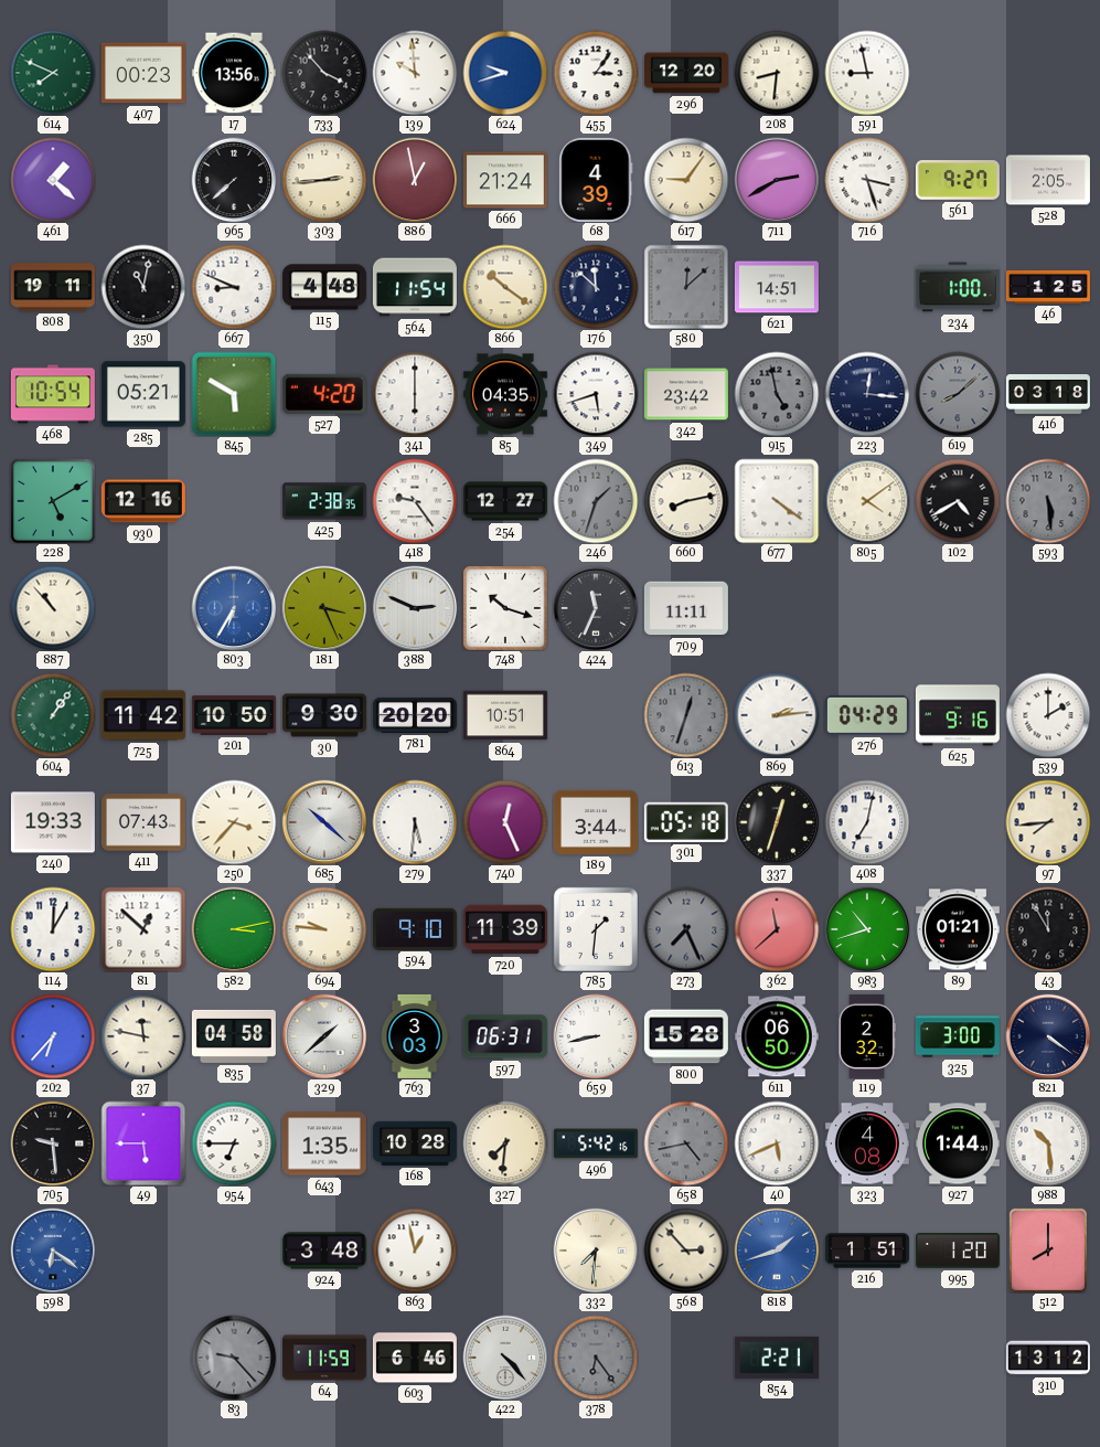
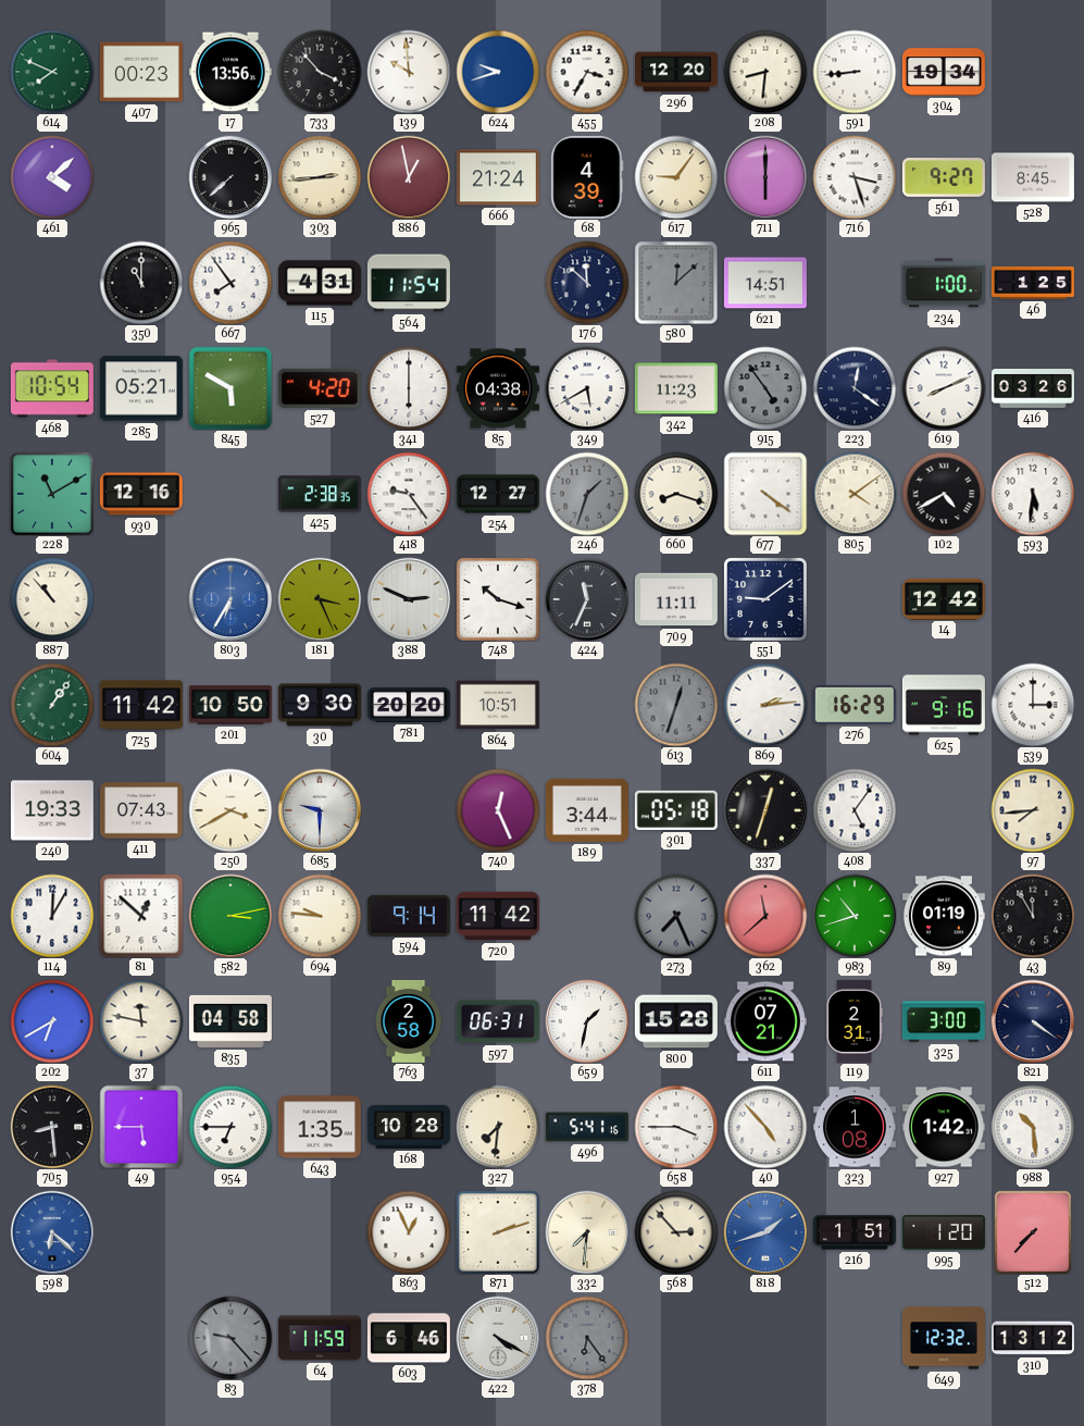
455: 3:06 -> 3:35 (587, 72)
591: 8:58 -> 8:44 (855, 72)
304: none -> 19:34 (944, 72)
461: 1:22 -> 4:08 (52, 177)
711: 2:40 -> 6:00 (765, 177)
528: 2:05 -> 8:45 (1033, 177)
808: 19:11 -> none (53, 287)
350: 11:02 -> 11:00 (141, 283)
667: 8:49 -> 7:54 (230, 283)
115: 4:48 -> 4:31 (320, 283)
866: 10:21 -> none (505, 287)
85: 04:35 -> 04:38 (498, 388)
349: 5:42 -> 5:40 (587, 388)
342: 23:42 -> 11:23 (676, 388)
915: 4:58 -> 4:54 (765, 388)
223: 12:16 -> 12:21 (855, 388)
619: 8:08 -> 8:11 (944, 388)
619 dial: grey -> white (944, 388)
416: 03:18 -> 03:26 (1033, 389)
228: 5:10 -> 11:10 (52, 494)
660: 8:13 -> 8:18 (676, 494)
593: 5:29 -> 5:31 (1033, 494)
593 dial: grey -> white (1033, 494)
551: none -> 9:09 (765, 599)
14: none -> 12:42 (944, 598)
276: 04:29 -> 16:29 (855, 705)
539: 2:00 -> 3:00 (1033, 705)
250: 3:37 -> 3:40 (230, 810)
685: 10:22 -> 9:30 (320, 810)
279: 5:31 -> none (415, 822)
408: 7:02 -> 5:06 (855, 810)
594: 9:10 -> 9:14 (409, 915)
720: 11:39 -> 11:42 (498, 916)
785: 1:31 -> none (595, 928)
89: 01:21 -> 01:19 (944, 916)
202: 6:37 -> 6:40 (52, 1021)
329: 1:38 -> none (324, 1036)
763: 3:03 -> 2:58 (409, 1021)
659: 8:43 -> 1:32 (587, 1021)
611: 06:50 -> 07:21 (765, 1021)
119: 2:32 -> 2:31 (855, 1021)
705: 9:29 -> 8:29 (52, 1127)
496: 5:42 -> 5:41 (587, 1127)
658: 4:43 -> 3:45 (676, 1127)
658 dial: grey -> white (676, 1127)
40: 5:41 -> 4:53 (765, 1127)
323: 4:08 -> 1:08 (855, 1127)
927: 1:44 -> 1:42 (944, 1127)
598: 6:21 -> 6:22 (52, 1232)
924: 3:48 -> none (324, 1251)
863: 12:58 -> 12:56 (409, 1232)
871: none -> 2:12 (498, 1232)
512: 8:00 -> 7:37 (1032, 1231)
422: 4:23 -> 4:20 (498, 1338)
854: 2:21 -> none (777, 1358)
649: none -> 12:32 (944, 1338)
